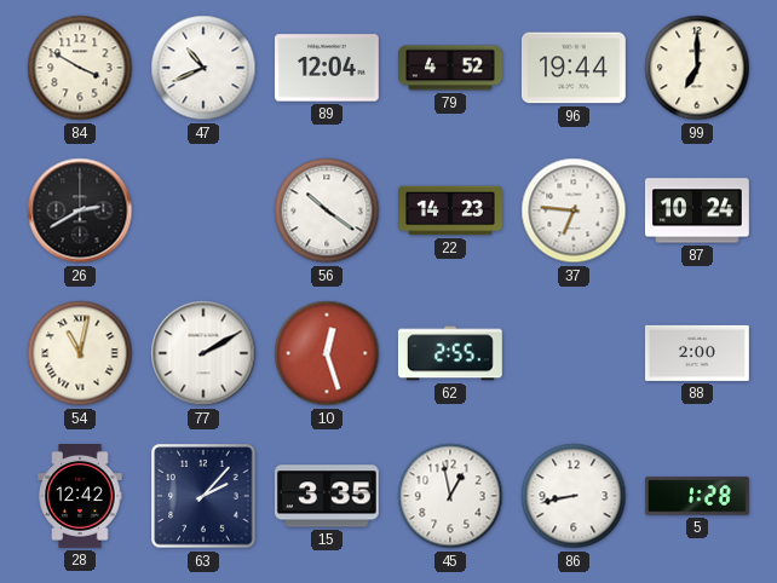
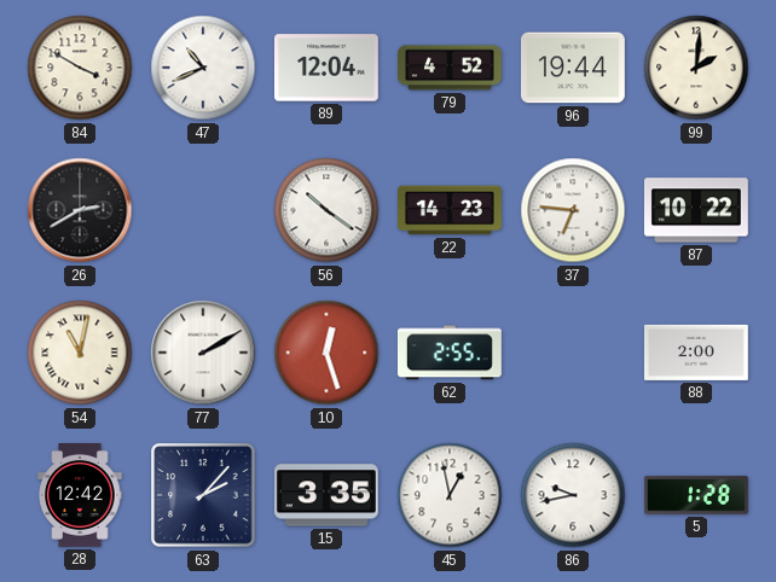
99: 7:00 -> 2:01 (696, 68)
87: 10:24 -> 10:22 (696, 210)
86: 8:43 -> 9:43 (573, 495)
